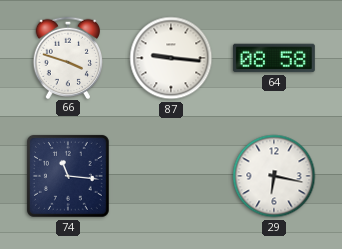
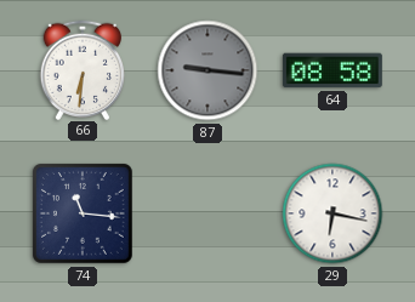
66: 3:48 -> 6:31 (81, 69)
87 dial: white -> grey (207, 70)
